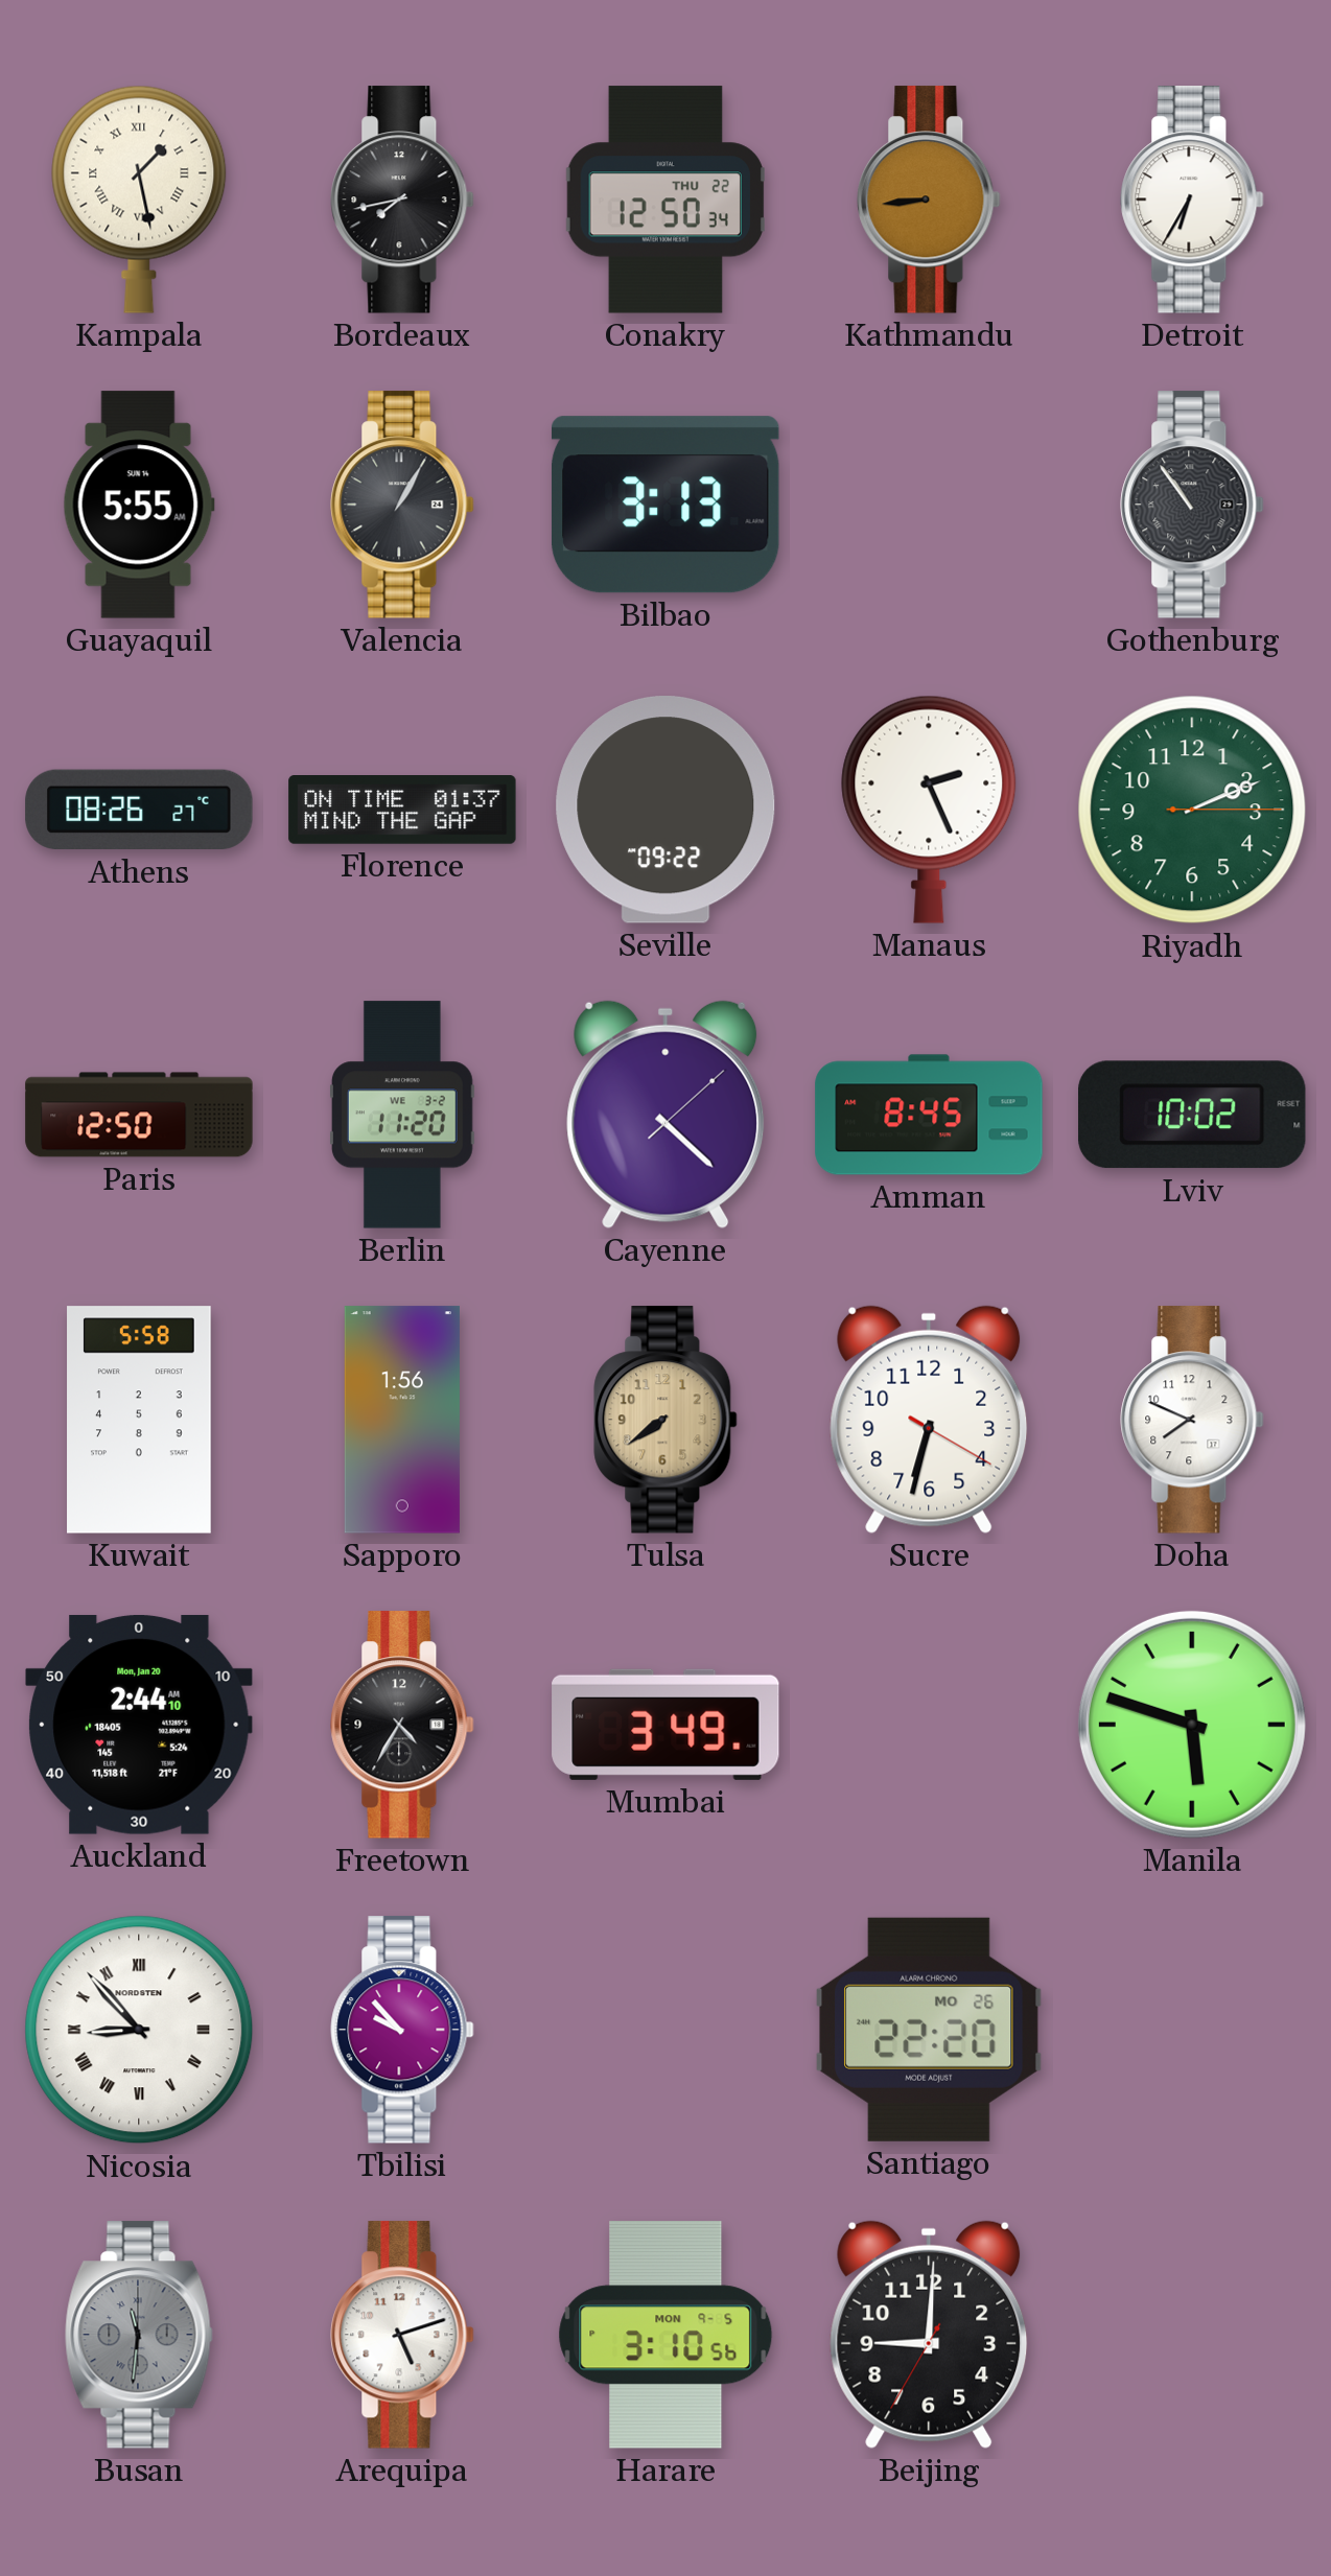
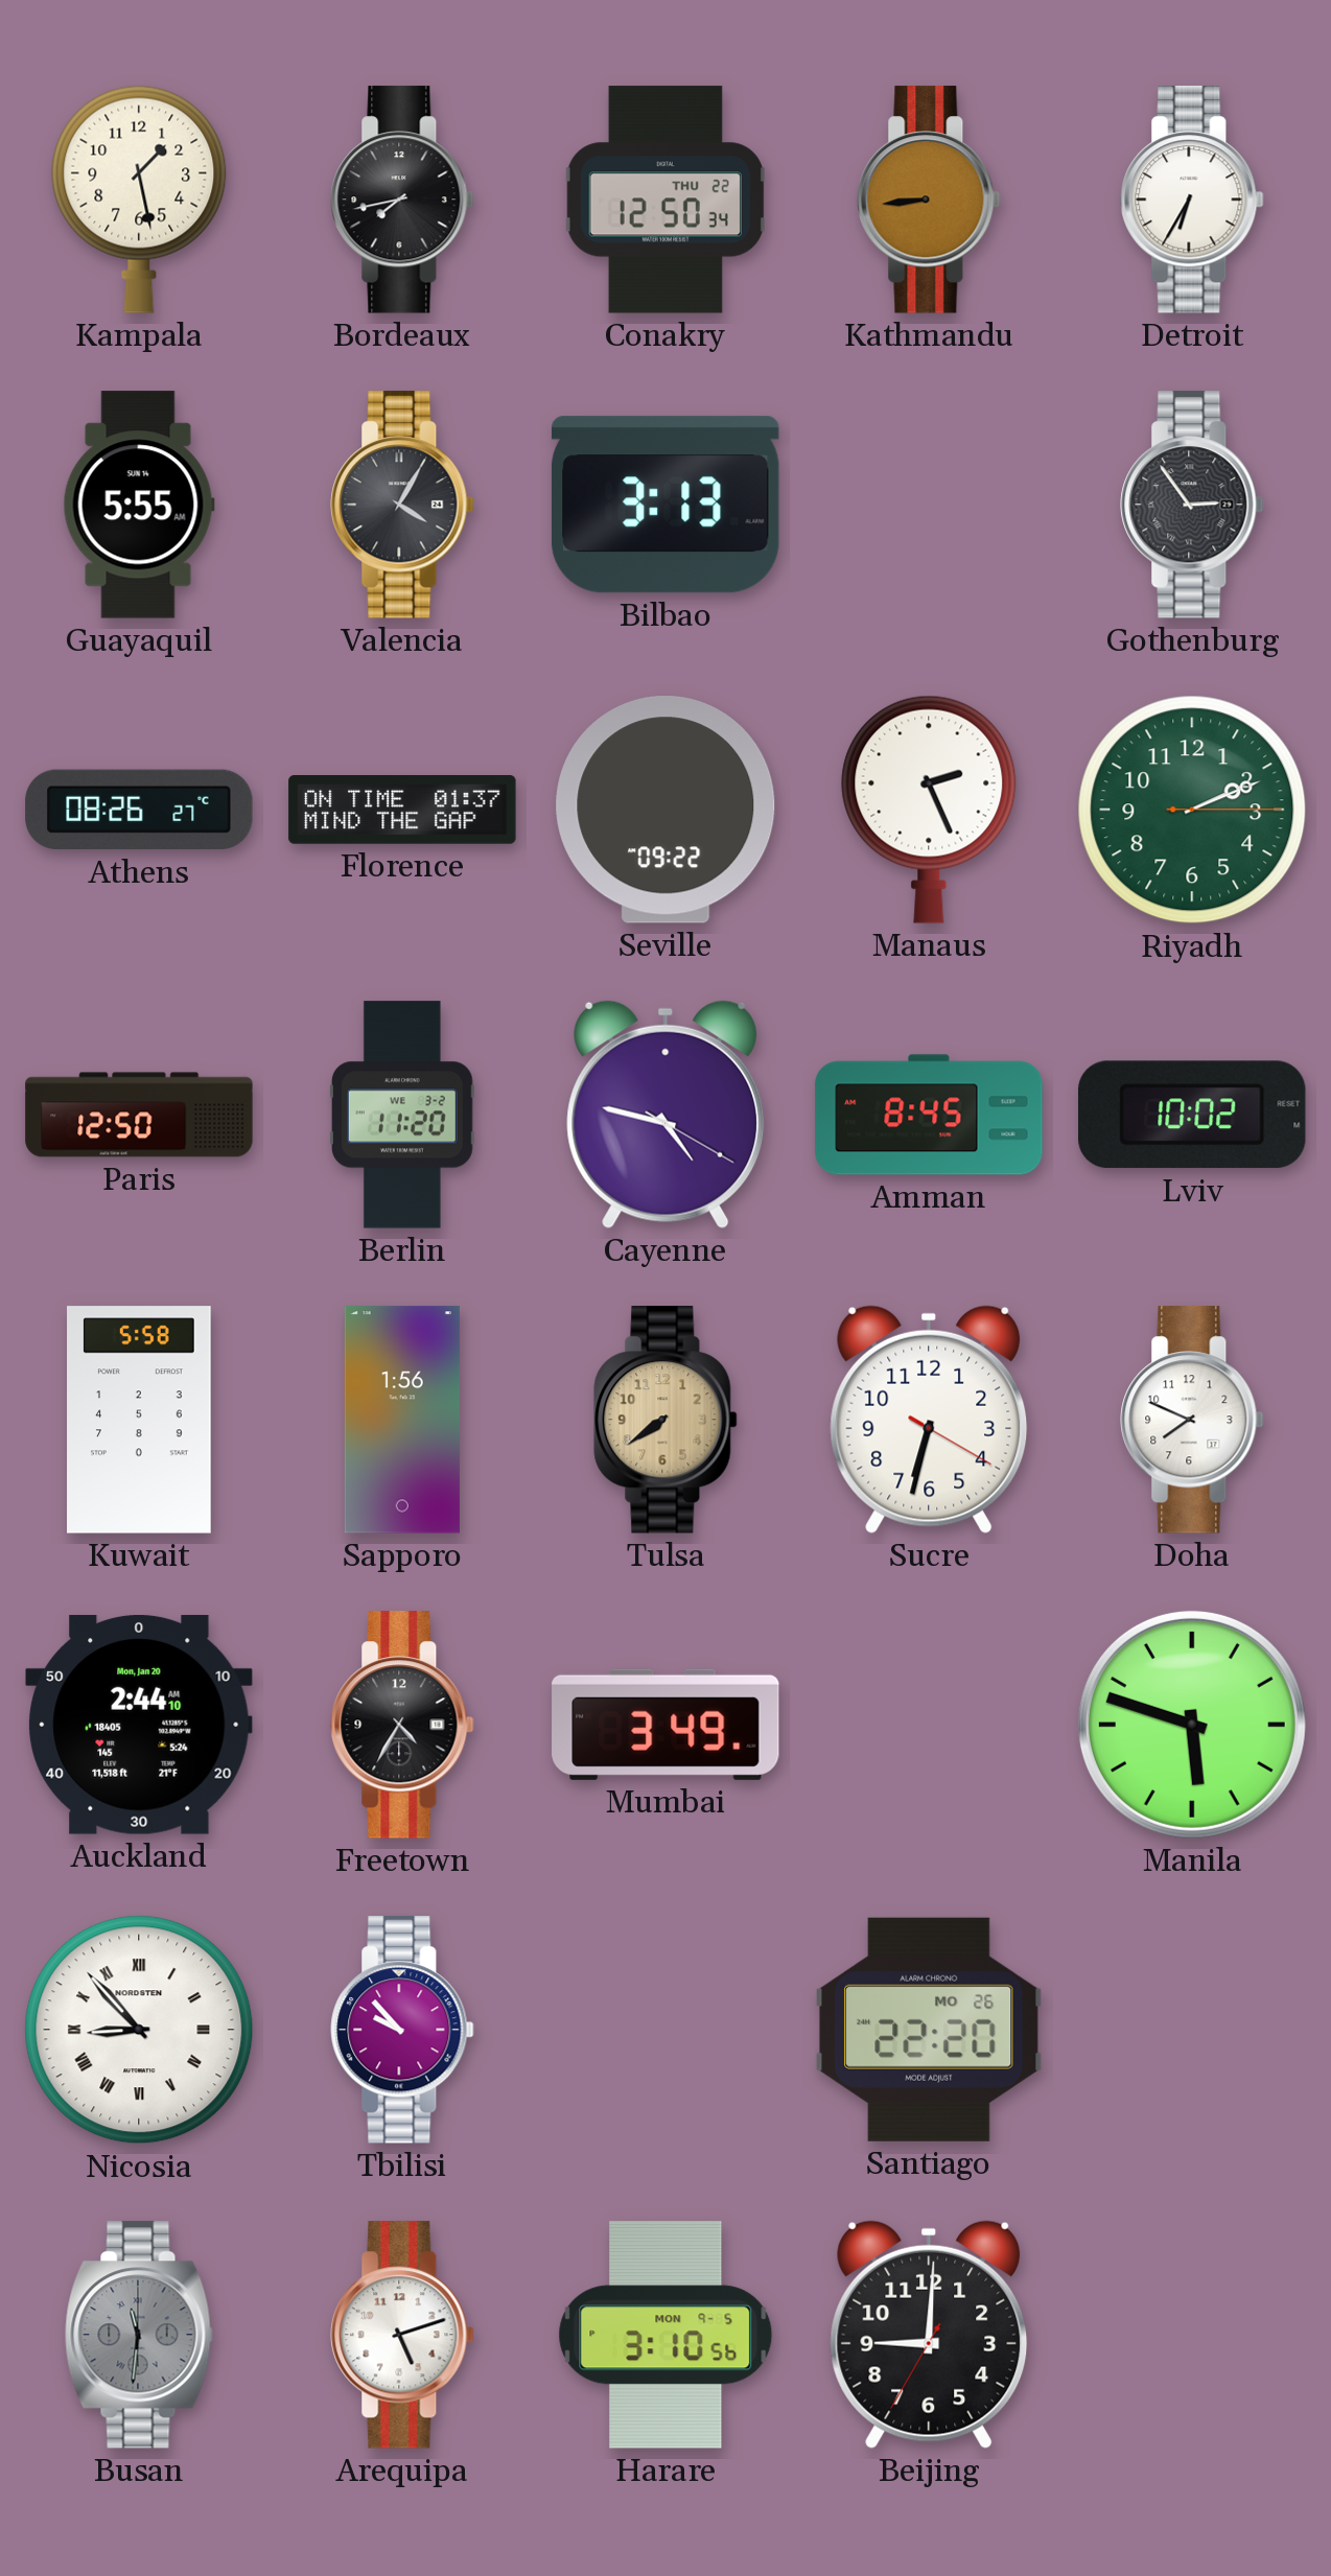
Kampala numerals: Roman -> Arabic (139, 200)
Valencia: 1:05 -> 4:05 (402, 505)
Gothenburg: 10:54 -> 2:54 (1192, 505)
Cayenne: 4:22 -> 4:47 (665, 1115)
